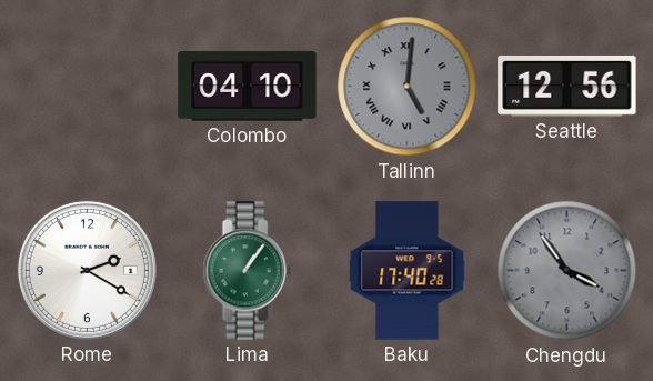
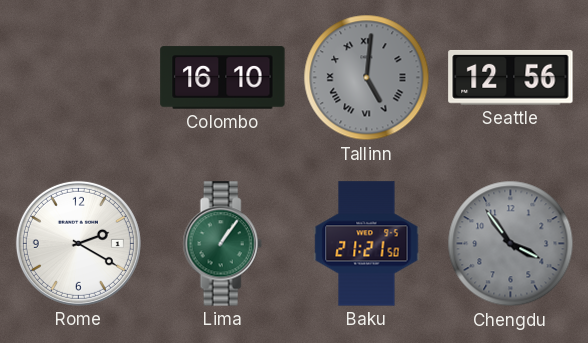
Colombo: 04:10 -> 16:10 (223, 78)
Baku: 17:40 -> 21:21 (367, 244)
